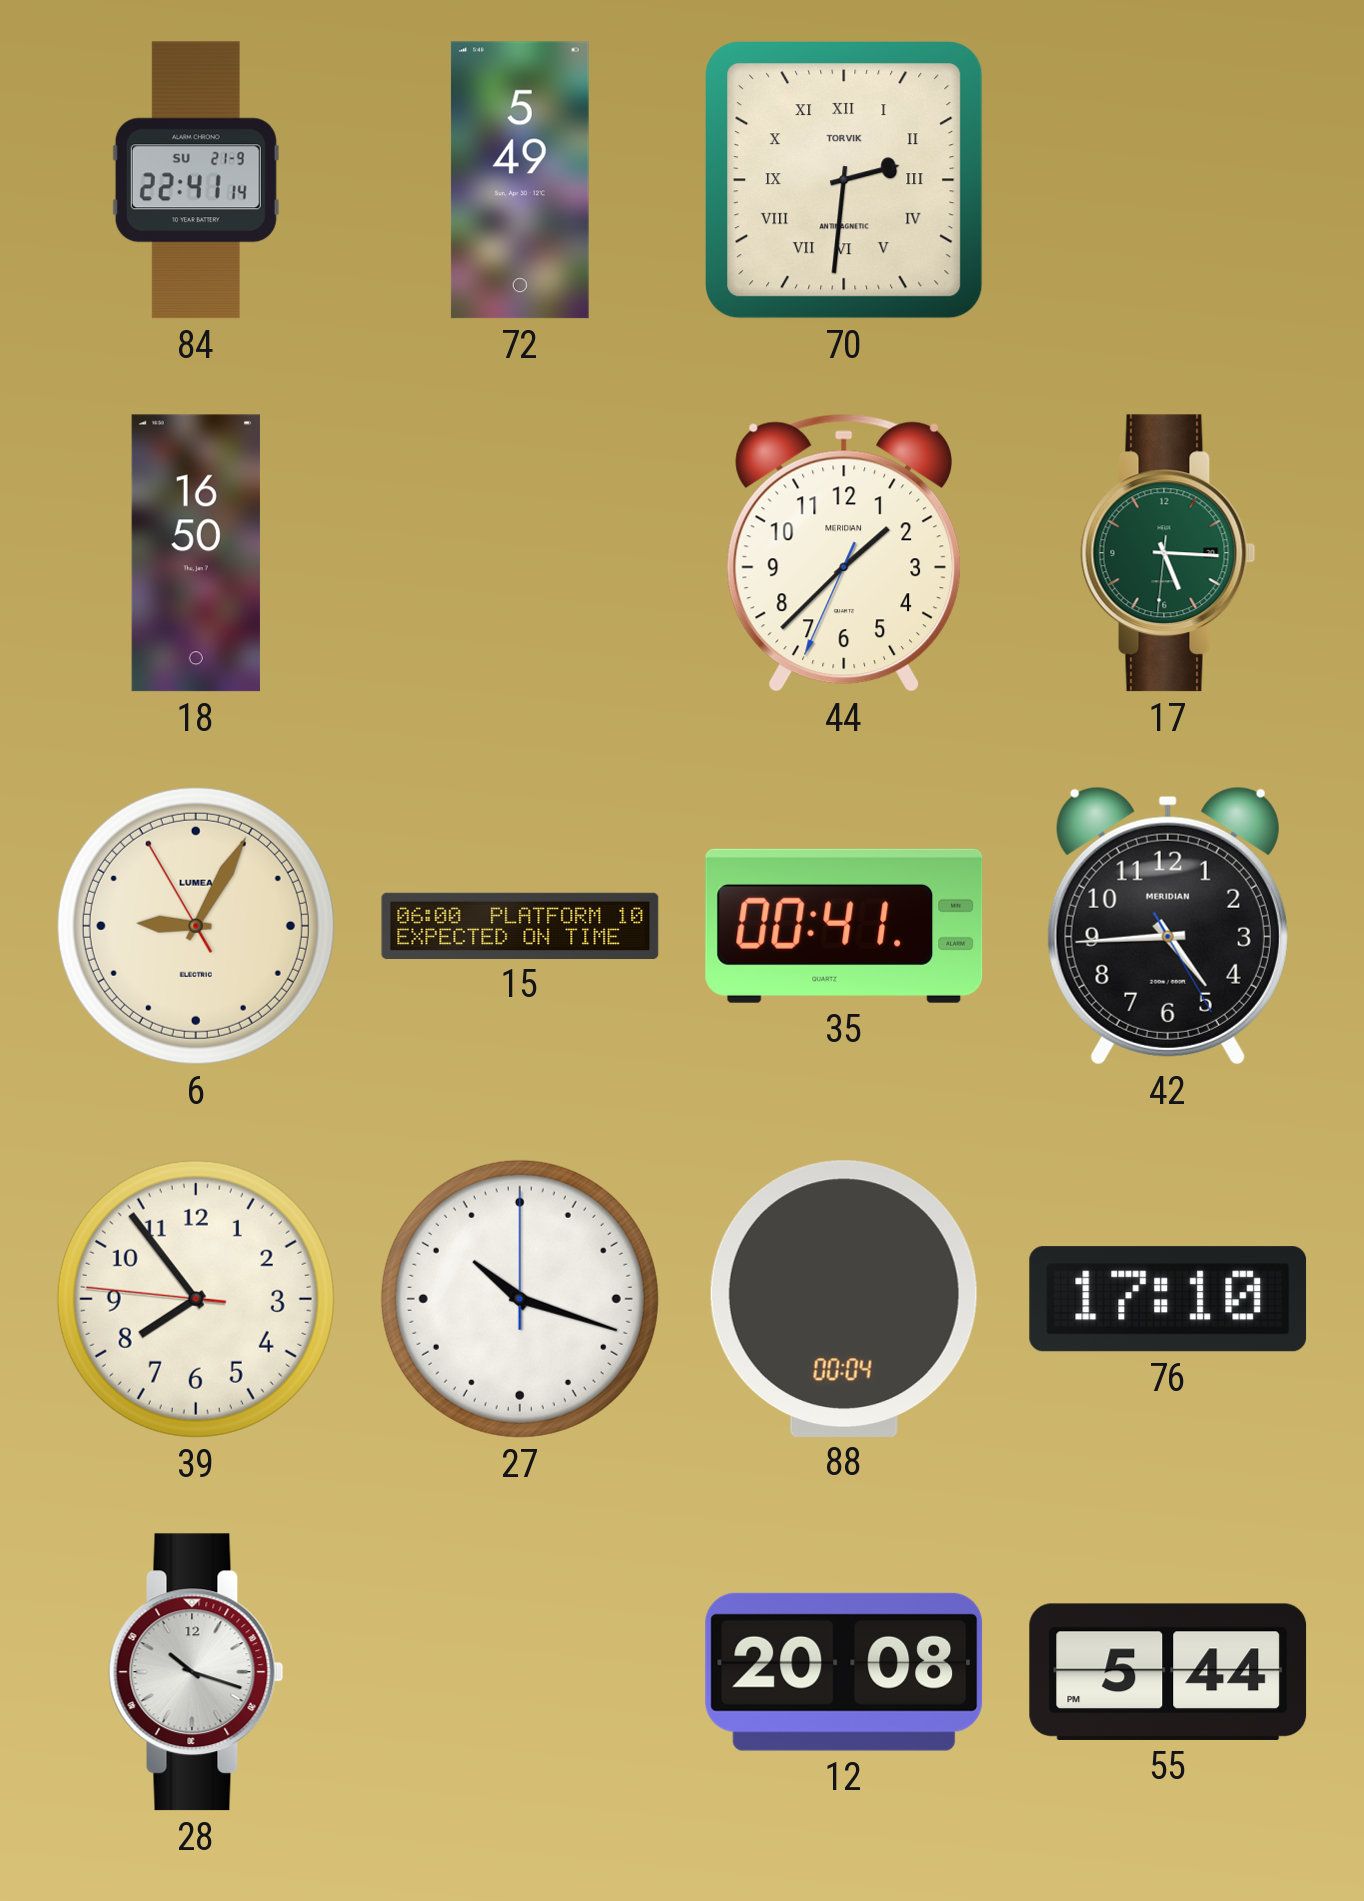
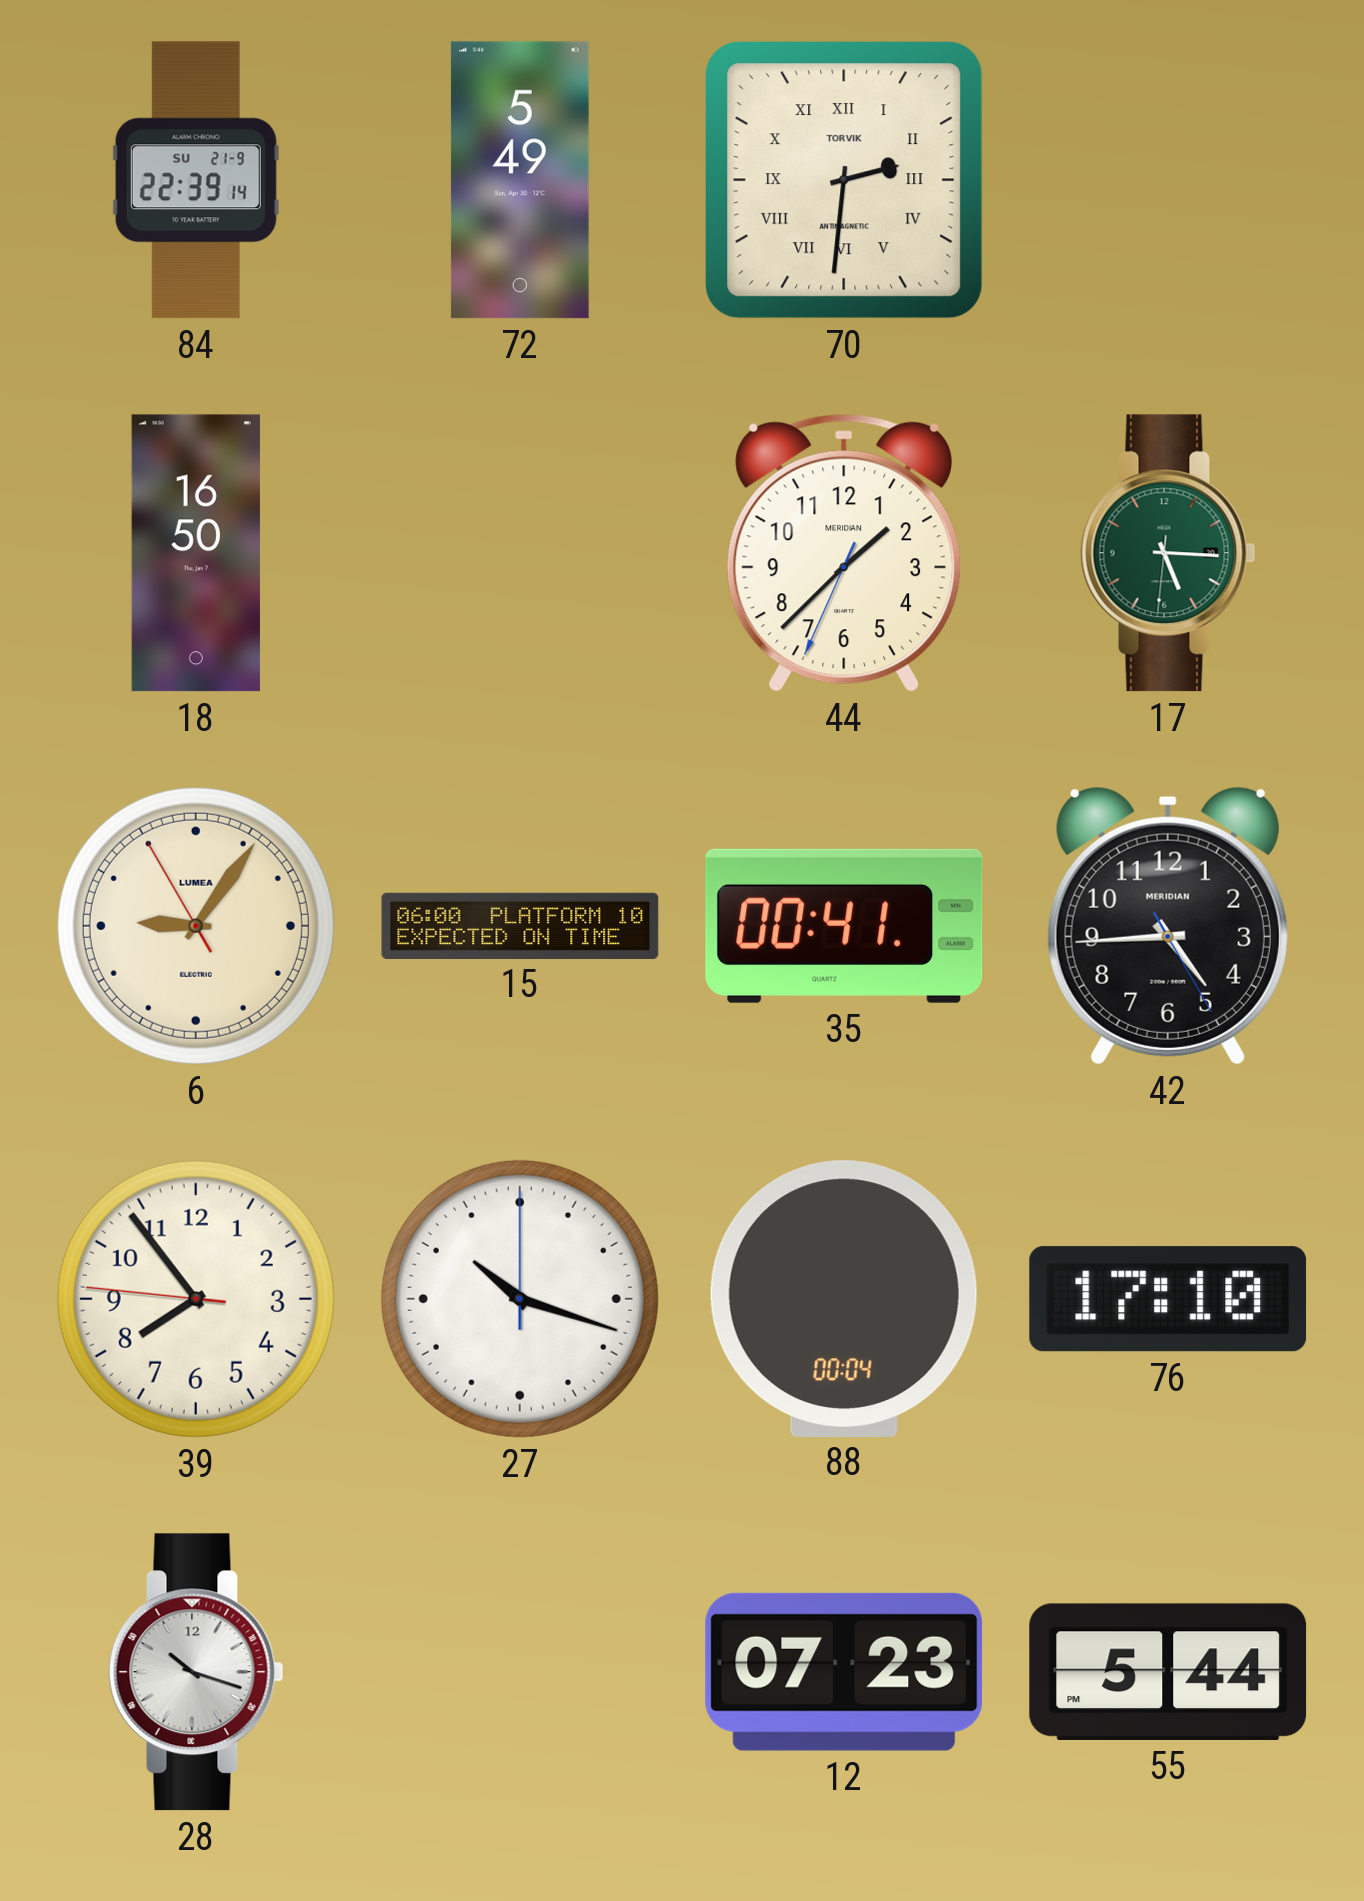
84: 22:41 -> 22:39 (196, 180)
6: 9:04 -> 9:05 (196, 926)
12: 20:08 -> 07:23 (844, 1672)
